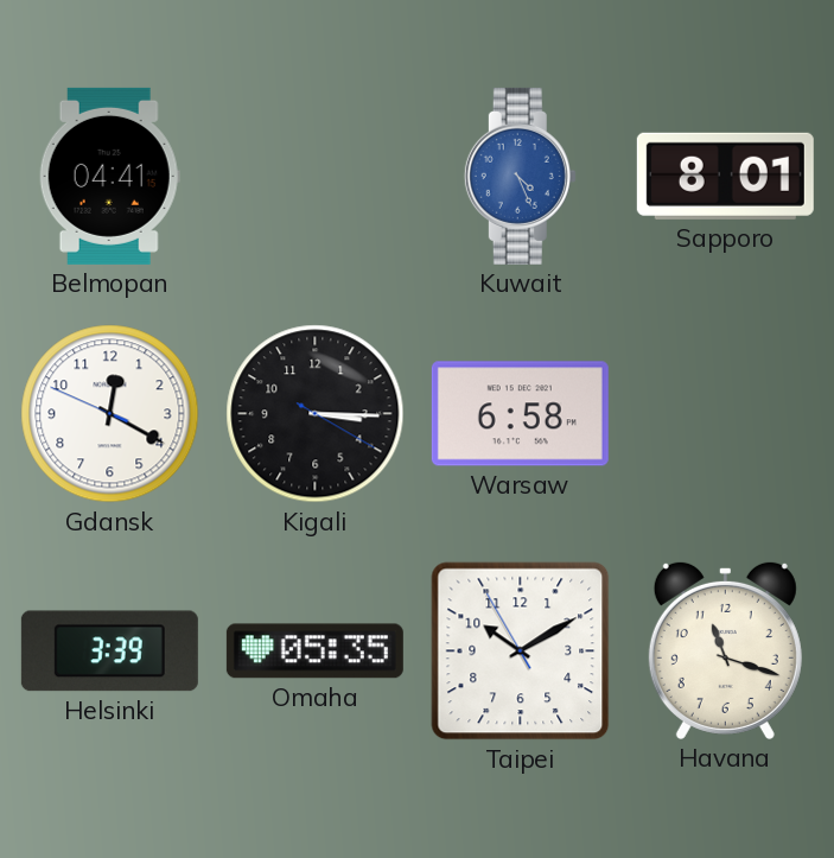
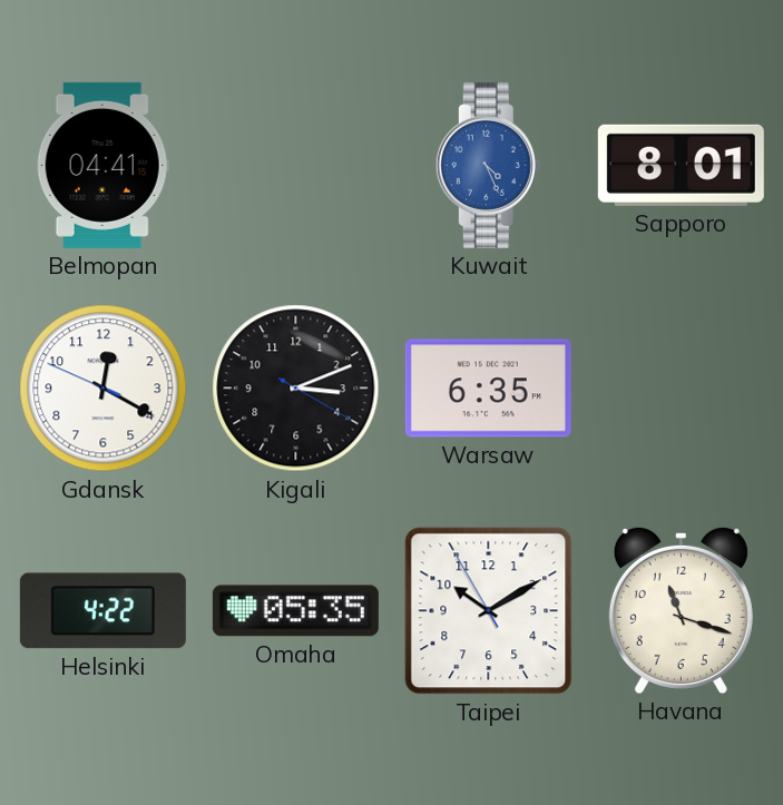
Kigali: 3:15 -> 3:11 (296, 389)
Warsaw: 6:58 -> 6:35 (488, 389)
Helsinki: 3:39 -> 4:22 (102, 611)
